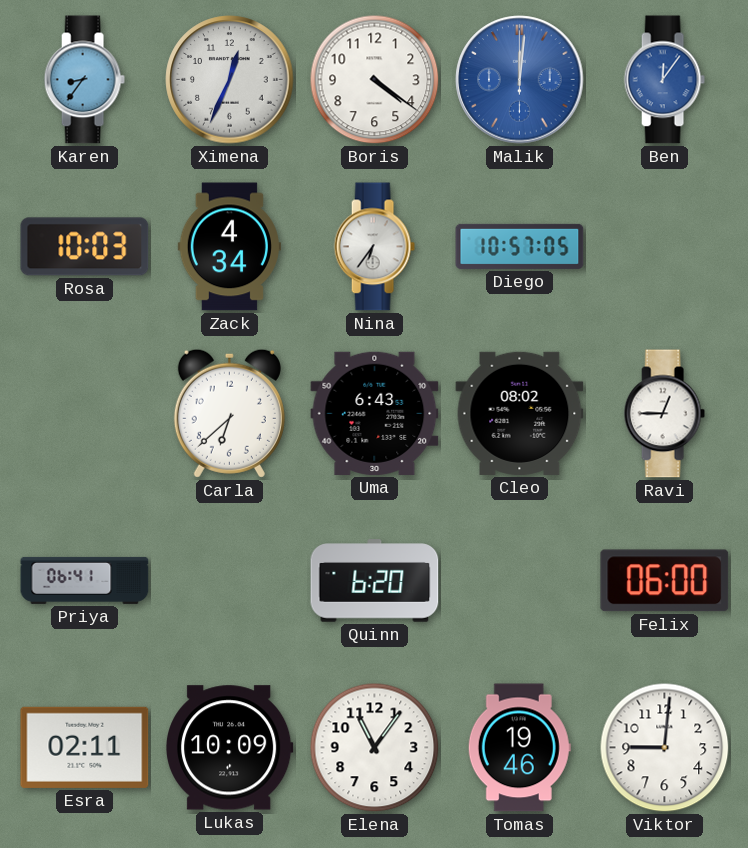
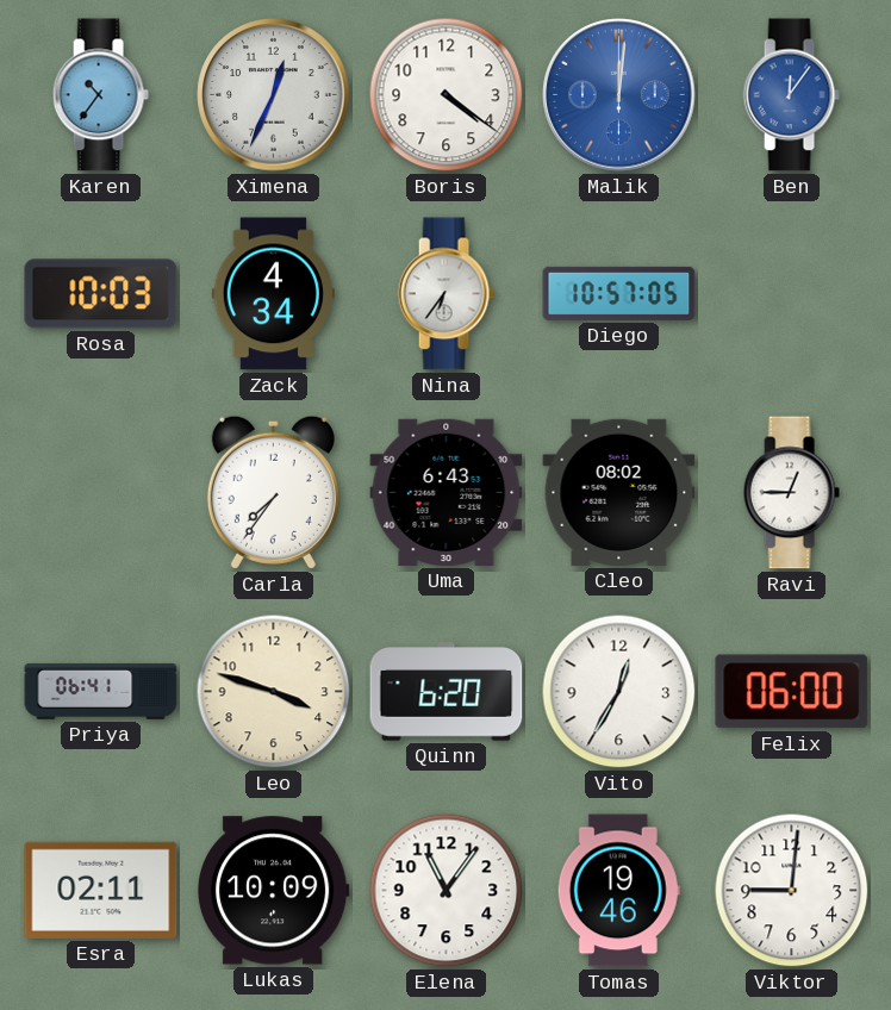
Karen: 8:36 -> 10:36 (100, 95)
Carla: 6:38 -> 7:36 (273, 492)
Leo: none -> 3:48 (274, 692)
Vito: none -> 12:35 (619, 692)
